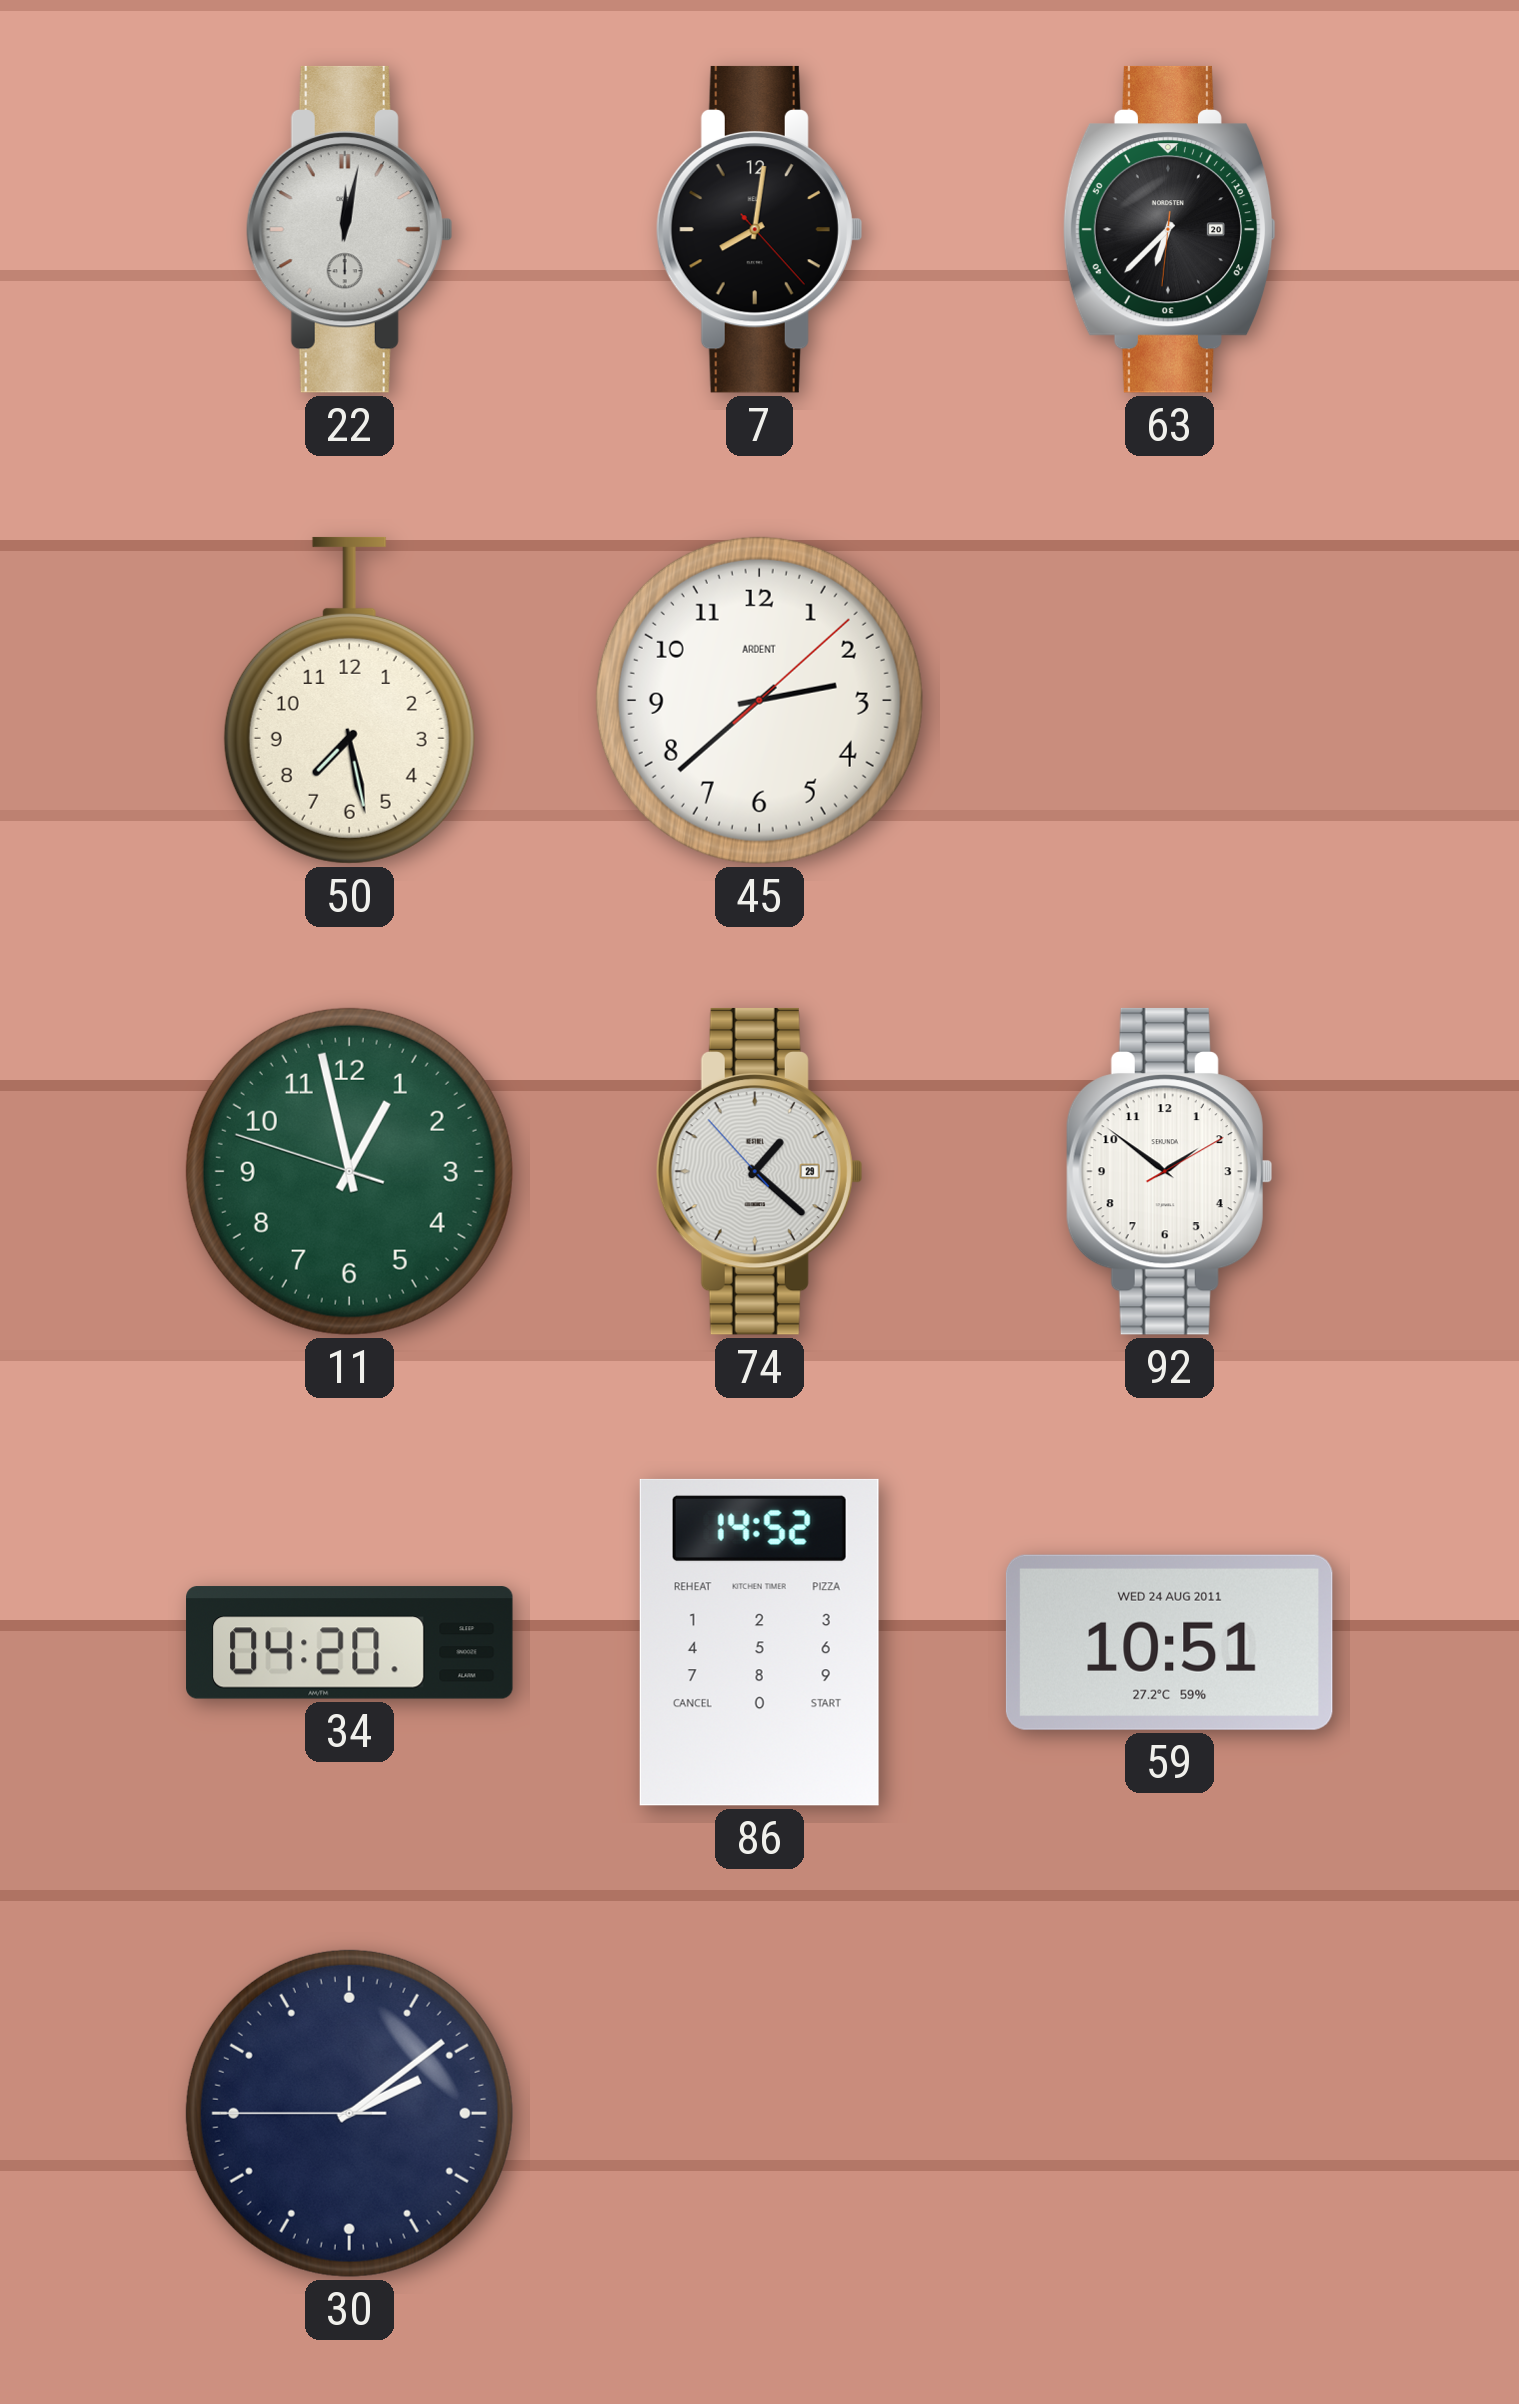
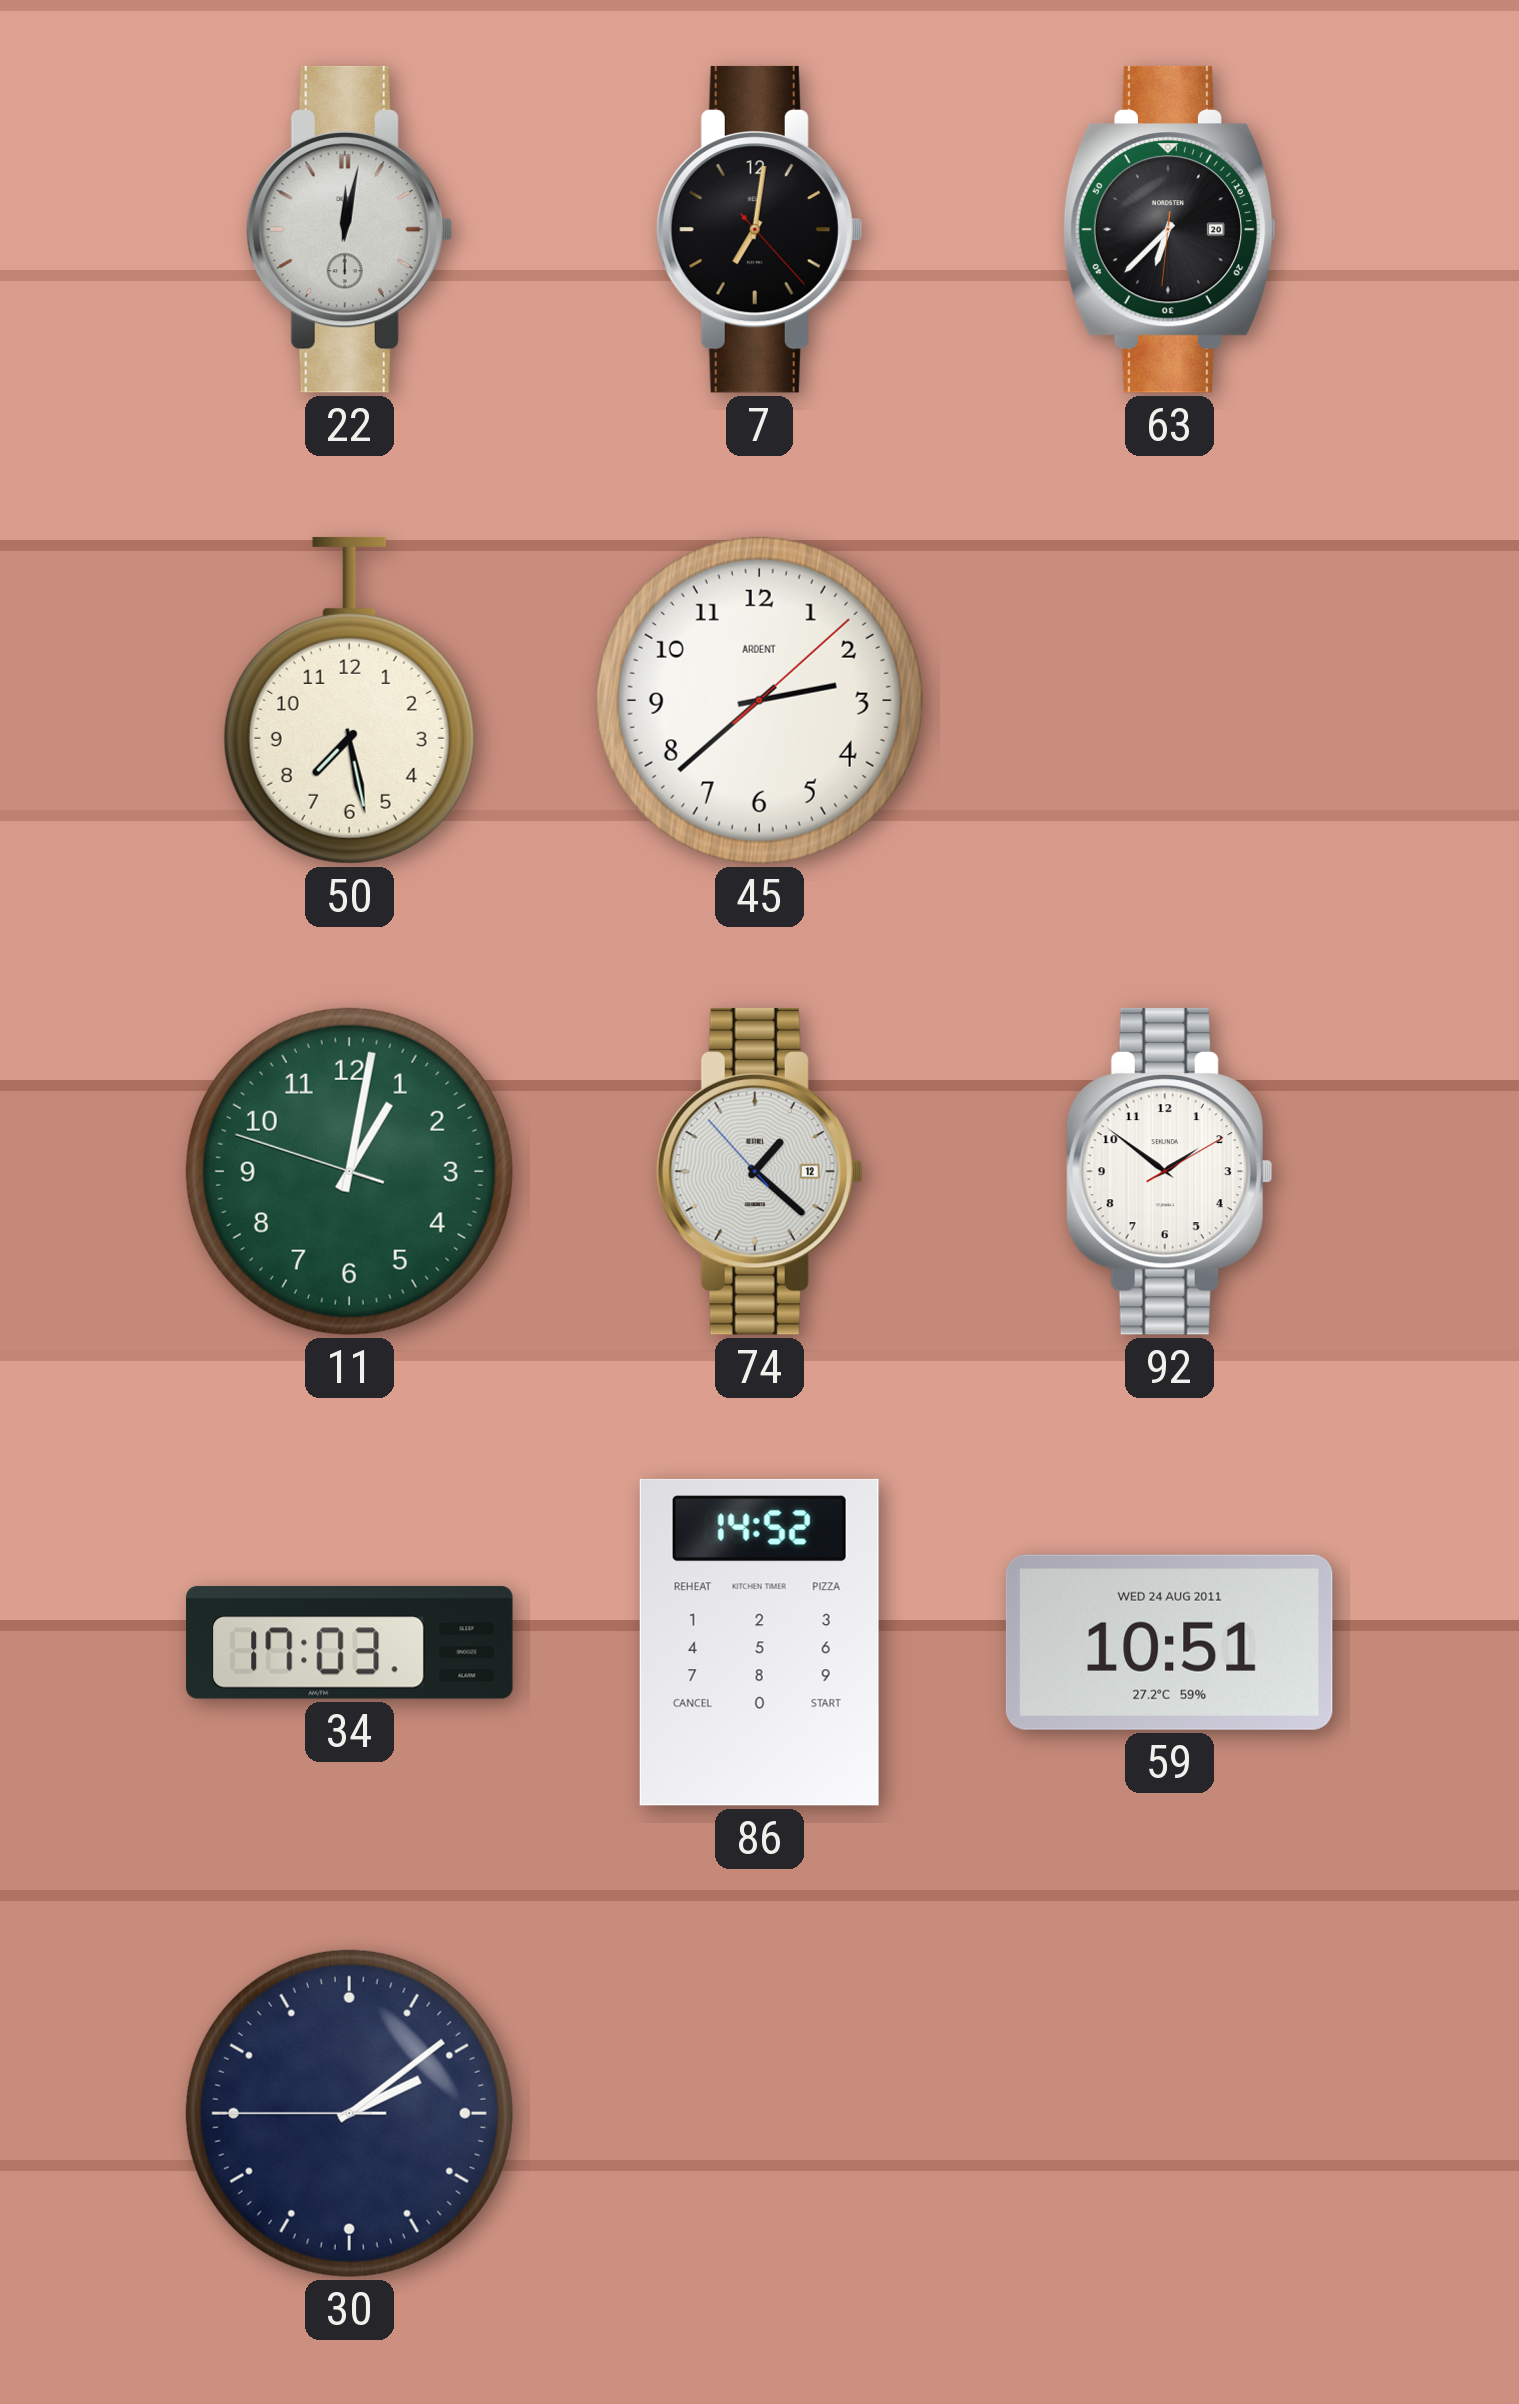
7: 8:01 -> 7:01 (759, 229)
11: 12:57 -> 1:01 (349, 1171)
74 date: 29 -> 12 (759, 1171)
34: 04:20 -> 17:03 (350, 1643)
